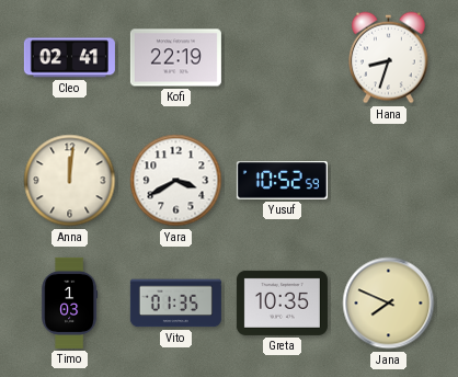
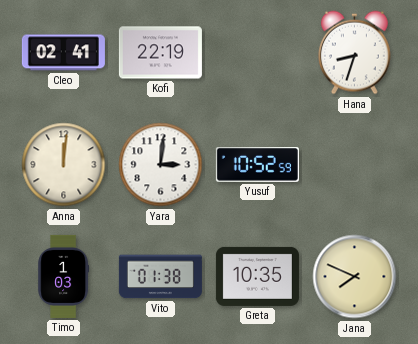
Yara: 3:40 -> 3:01 (161, 165)
Vito: 01:35 -> 01:38 (160, 277)
